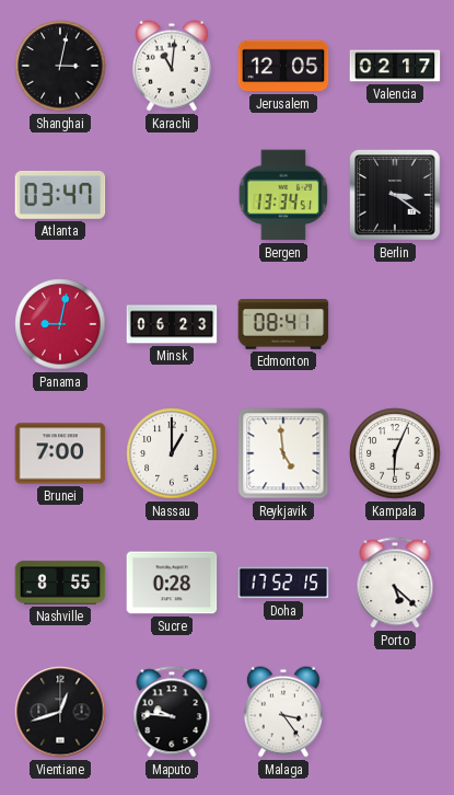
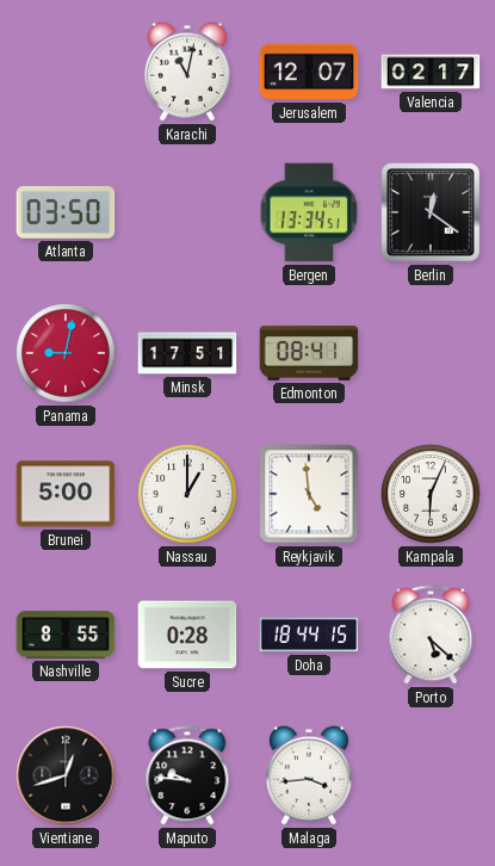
Shanghai: 3:02 -> none (60, 66)
Karachi: 11:01 -> 11:02 (187, 72)
Jerusalem: 12:05 -> 12:07 (309, 72)
Atlanta: 03:47 -> 03:50 (66, 212)
Berlin: 3:21 -> 12:21 (431, 212)
Minsk: 06:23 -> 17:51 (187, 353)
Brunei: 7:00 -> 5:00 (66, 494)
Doha: 17:52 -> 18:44 (309, 635)
Malaga: 3:24 -> 3:44 (309, 775)
